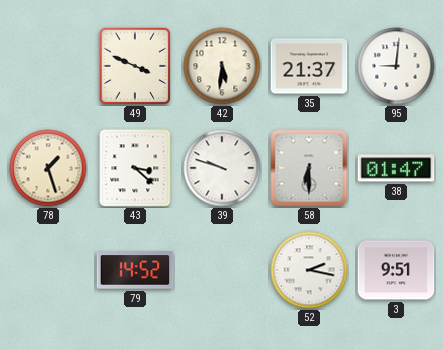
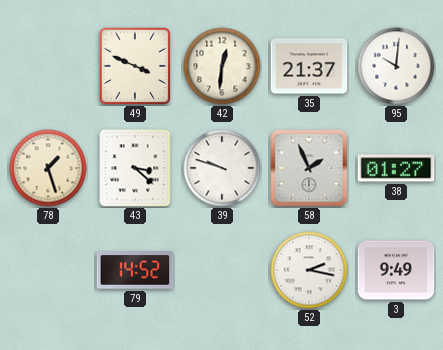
42: 5:31 -> 12:31 (222, 66)
95: 9:01 -> 10:01 (396, 66)
58: 6:30 -> 1:56 (309, 168)
38: 01:47 -> 01:27 (396, 168)
3: 9:51 -> 9:49 (396, 270)
